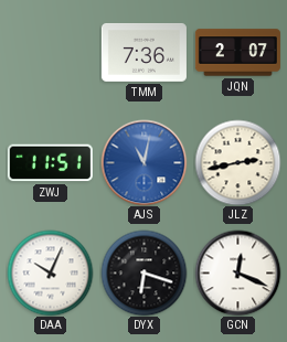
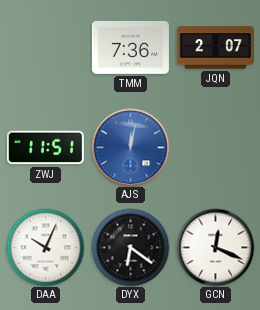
AJS: 11:02 -> 12:02 (130, 147)
JLZ: 2:43 -> none (237, 162)
DYX: 6:18 -> 6:21 (130, 247)
